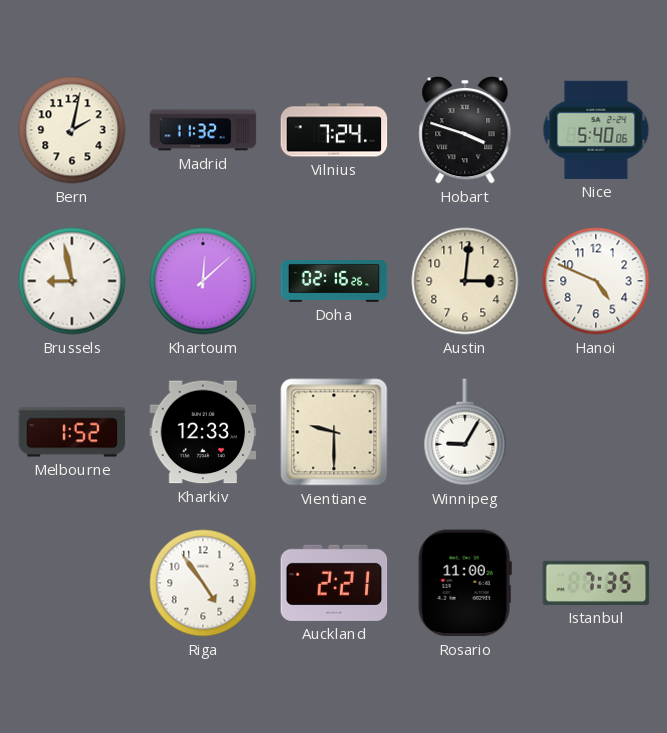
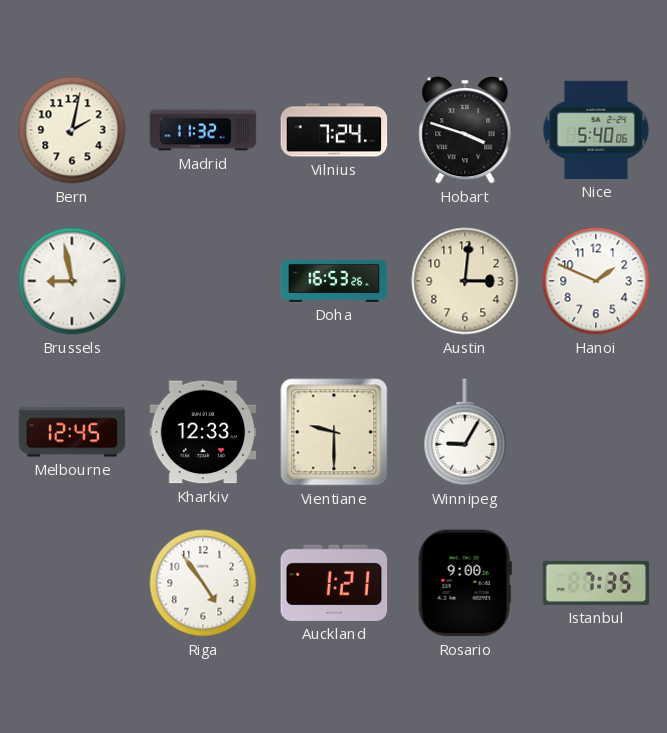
Khartoum: 12:08 -> none (203, 281)
Doha: 02:16 -> 16:53 (334, 282)
Hanoi: 4:49 -> 1:49 (596, 281)
Melbourne: 1:52 -> 12:45 (72, 432)
Auckland: 2:21 -> 1:21 (334, 583)
Rosario: 11:00 -> 9:00 (465, 583)
